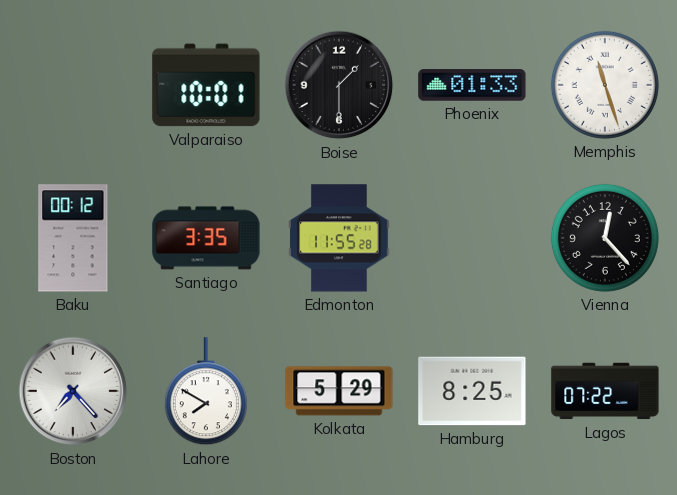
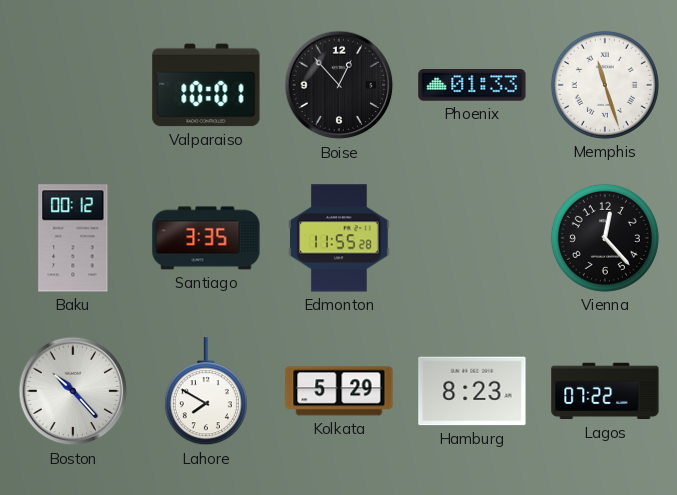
Boise: 1:30 -> 12:53 (339, 85)
Boston: 7:23 -> 10:23 (73, 391)
Hamburg: 8:25 -> 8:23 (472, 391)
